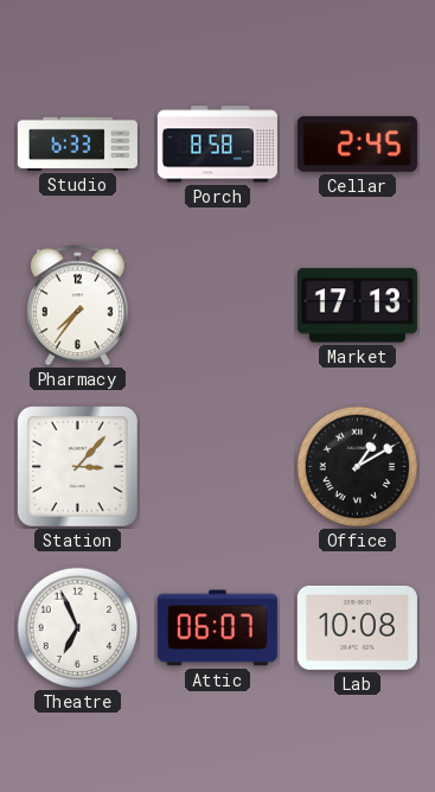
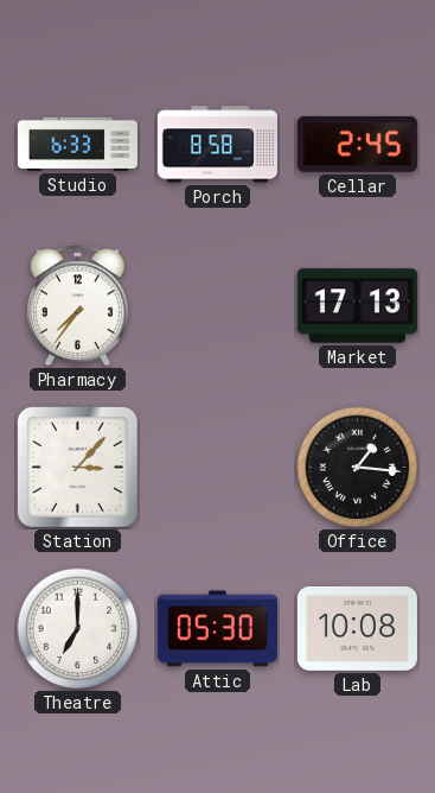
Office: 1:10 -> 1:16 (358, 468)
Theatre: 6:56 -> 7:00 (78, 629)
Attic: 06:07 -> 05:30 (217, 629)
